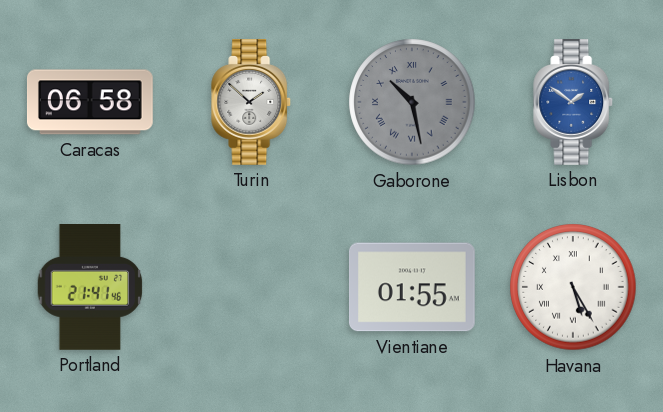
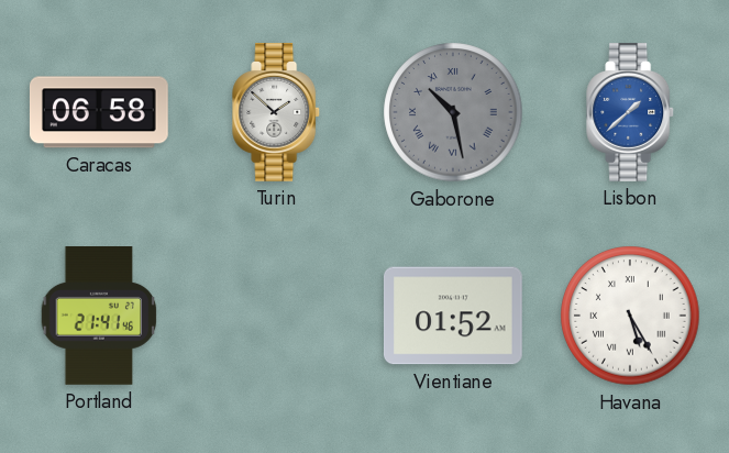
Lisbon: 1:51 -> 1:38 (631, 113)
Vientiane: 01:55 -> 01:52 (454, 316)
